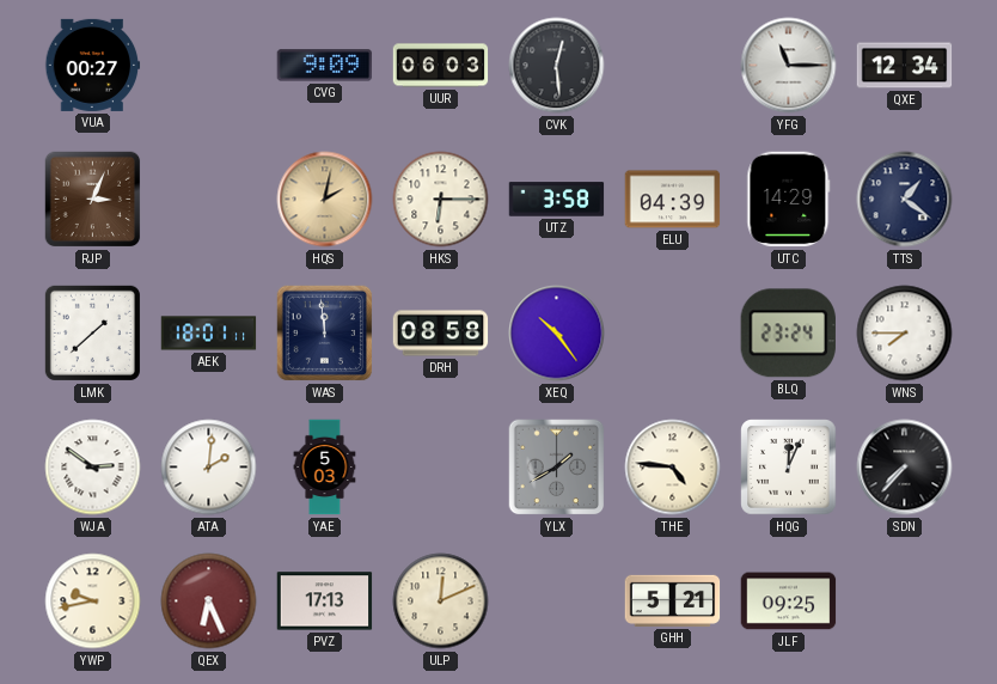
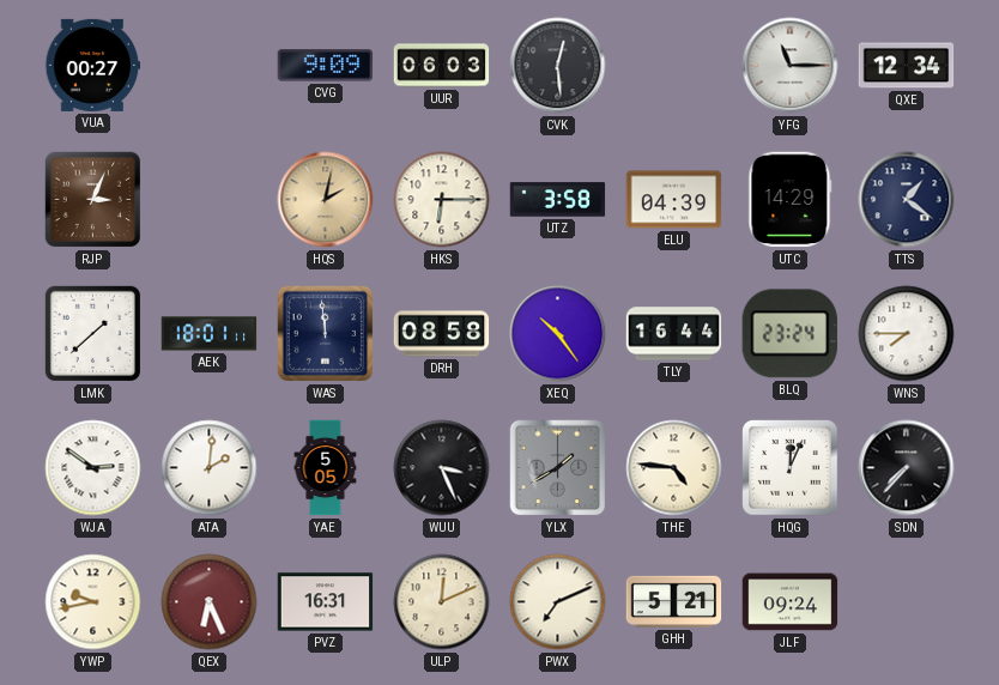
TLY: none -> 16:44 (674, 334)
YAE: 5:03 -> 5:05 (326, 468)
WUU: none -> 3:26 (442, 468)
PVZ: 17:13 -> 16:31 (326, 602)
PWX: none -> 7:11 (558, 602)
JLF: 09:25 -> 09:24 (791, 602)
